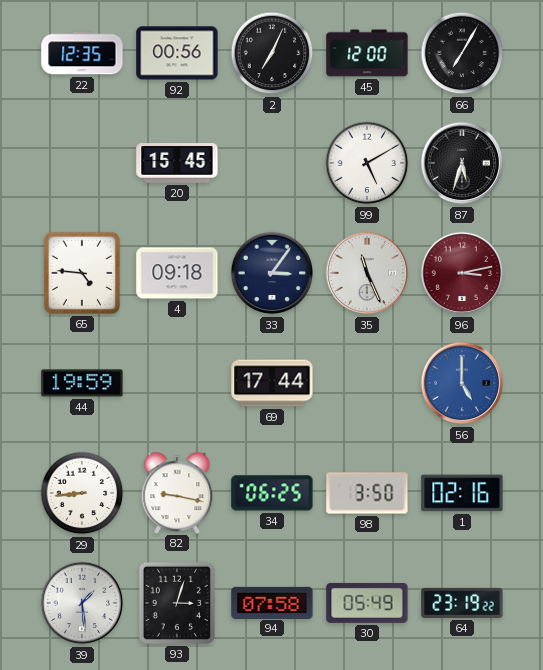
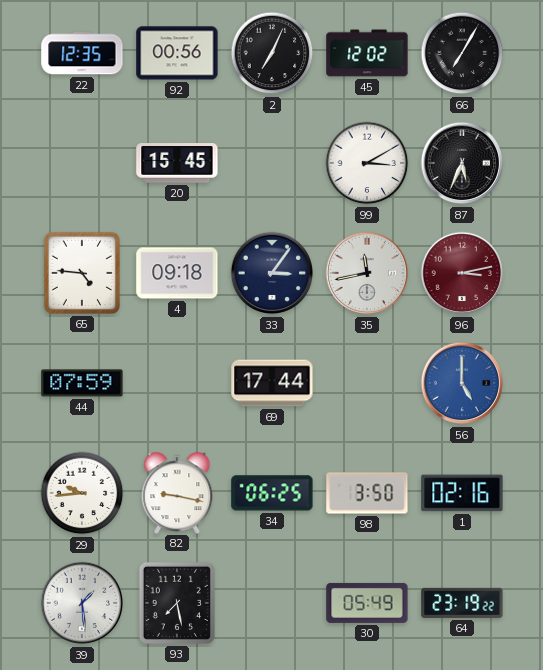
45: 12:00 -> 12:02 (367, 53)
99: 5:10 -> 3:10 (367, 163)
87: 5:33 -> 5:34 (462, 163)
35: 11:26 -> 11:43 (367, 273)
44: 19:59 -> 07:59 (82, 383)
29: 8:44 -> 9:44 (82, 493)
93: 3:03 -> 7:28 (177, 603)
94: 07:58 -> none (272, 602)
